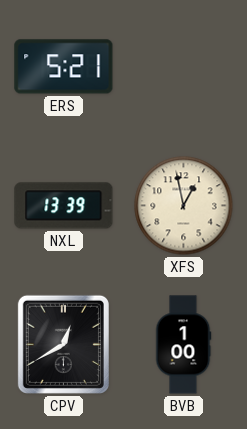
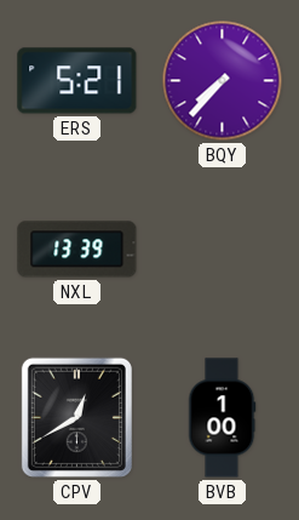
BQY: none -> 7:37 (223, 81)
XFS: 12:58 -> none (184, 206)
